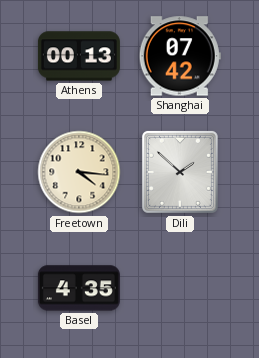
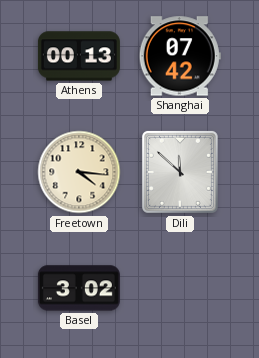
Dili: 1:52 -> 11:52 (180, 172)
Basel: 4:35 -> 3:02 (79, 288)
